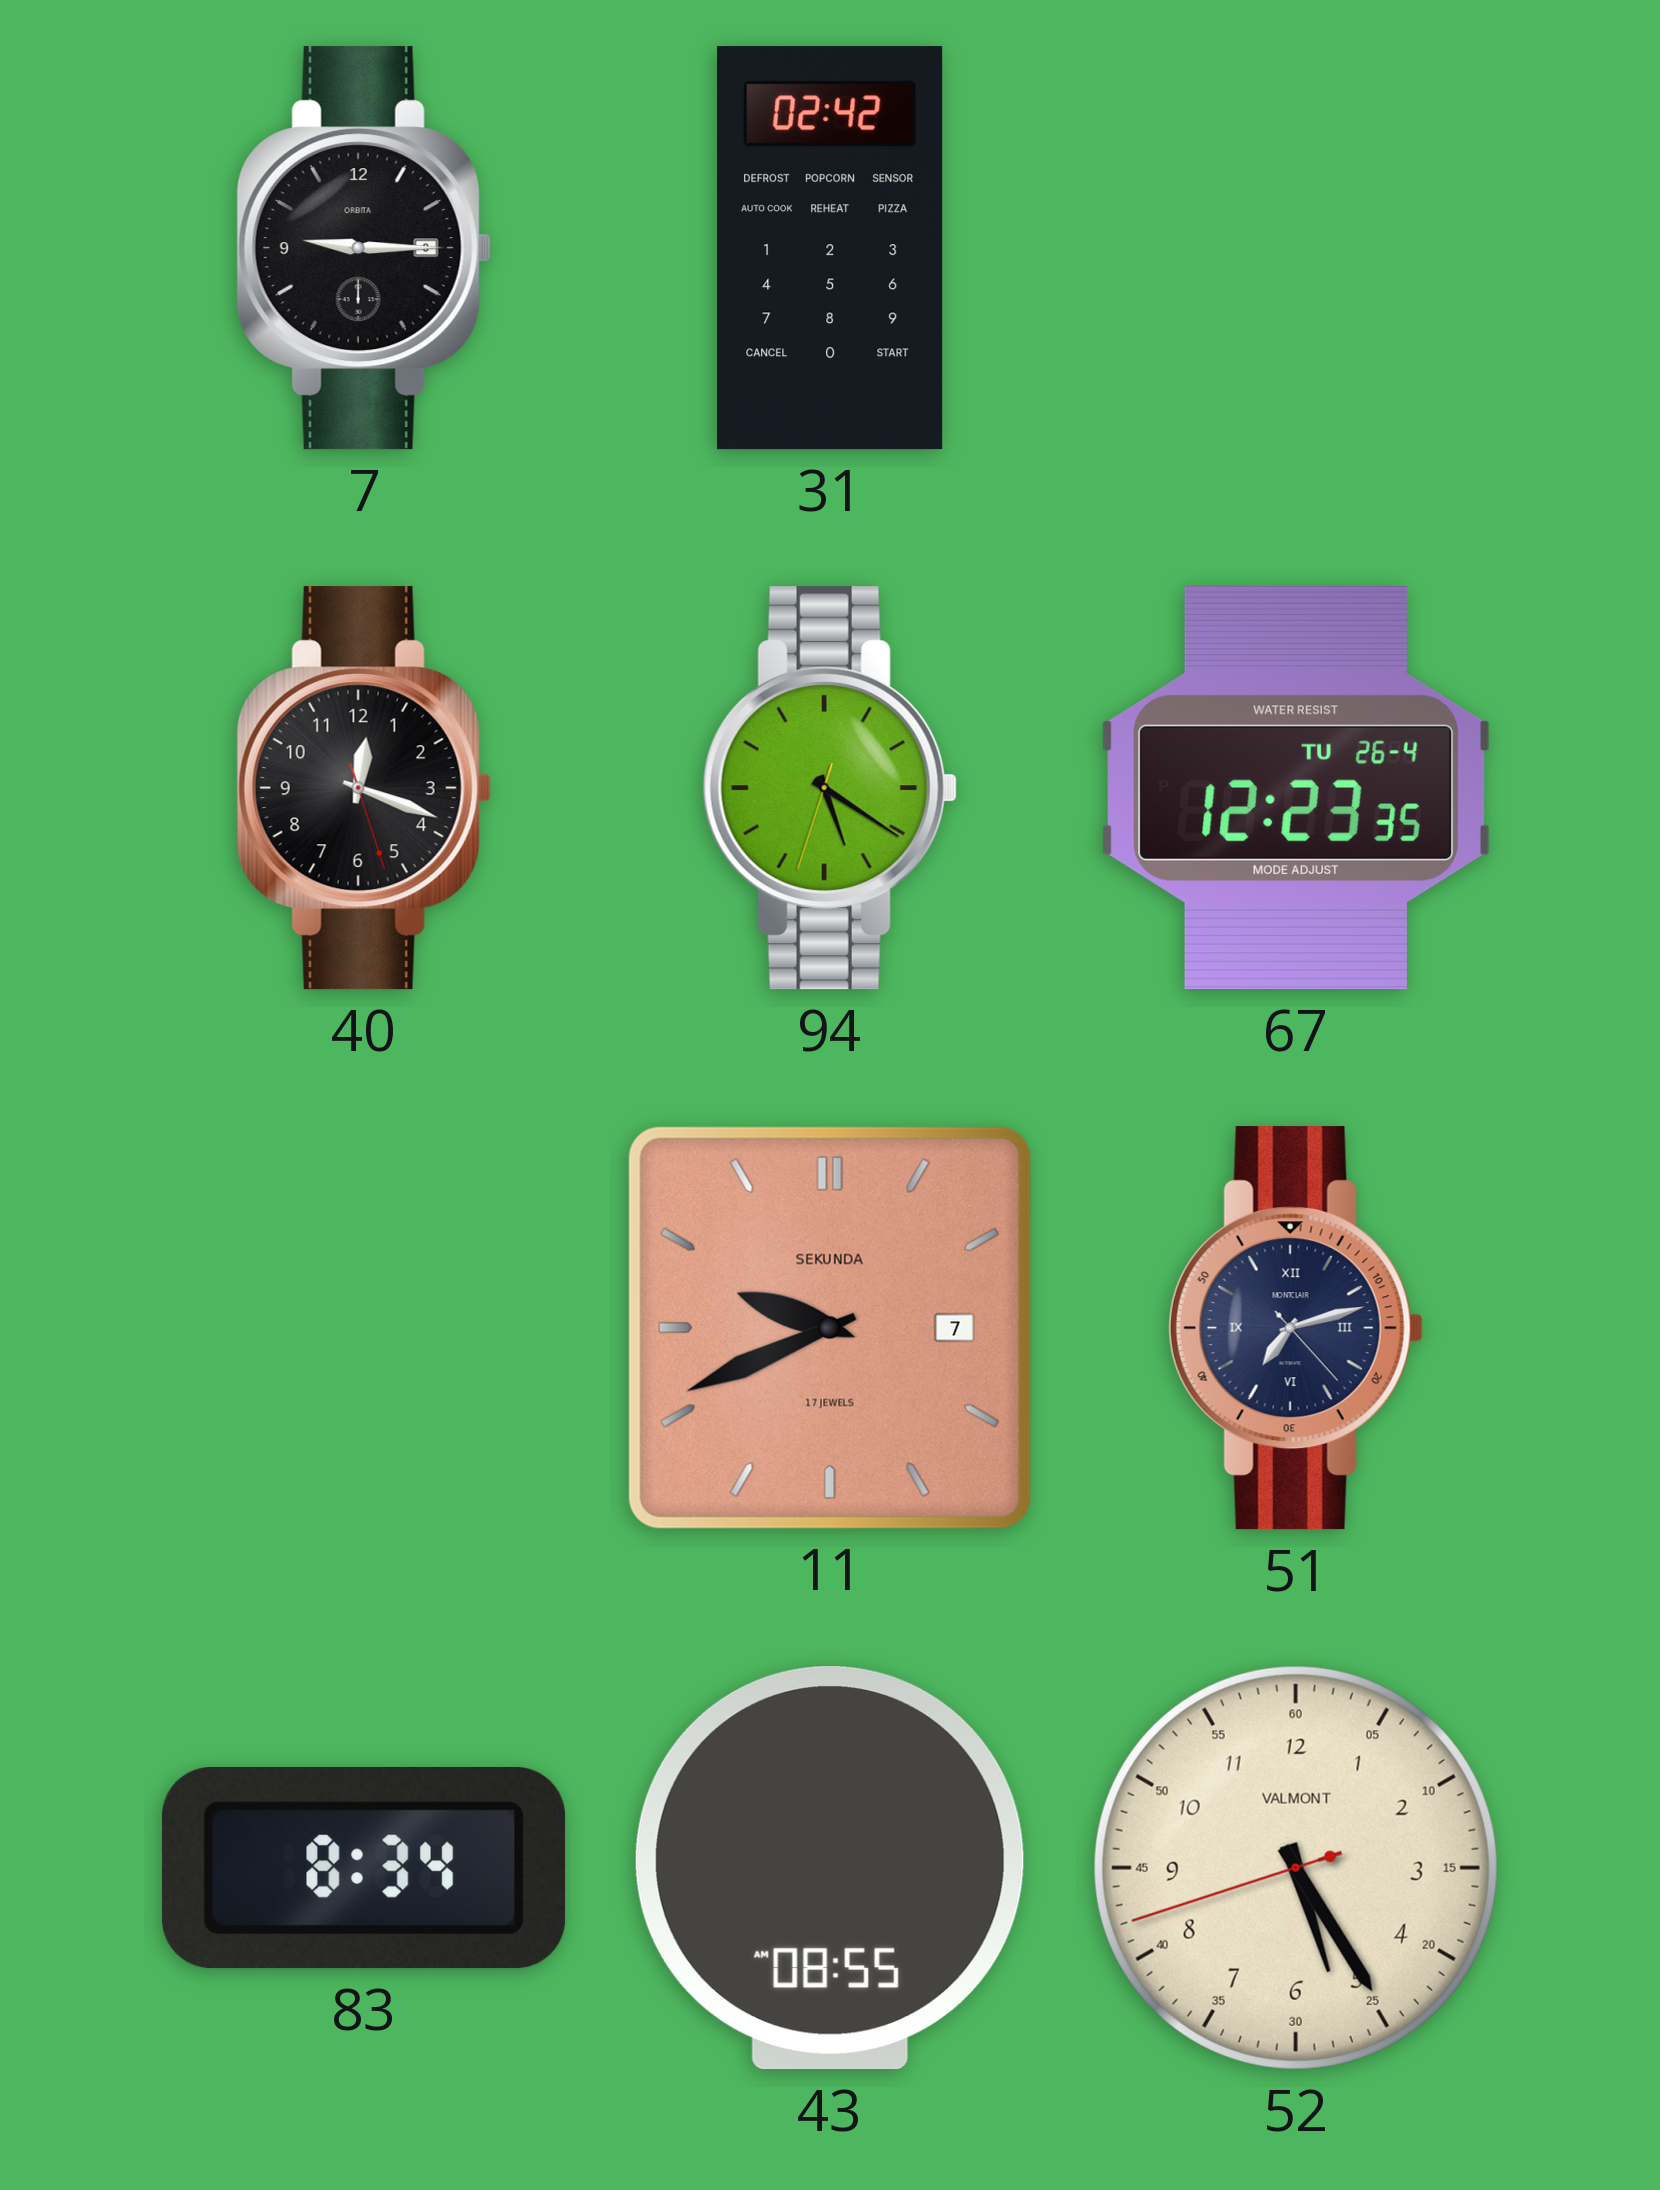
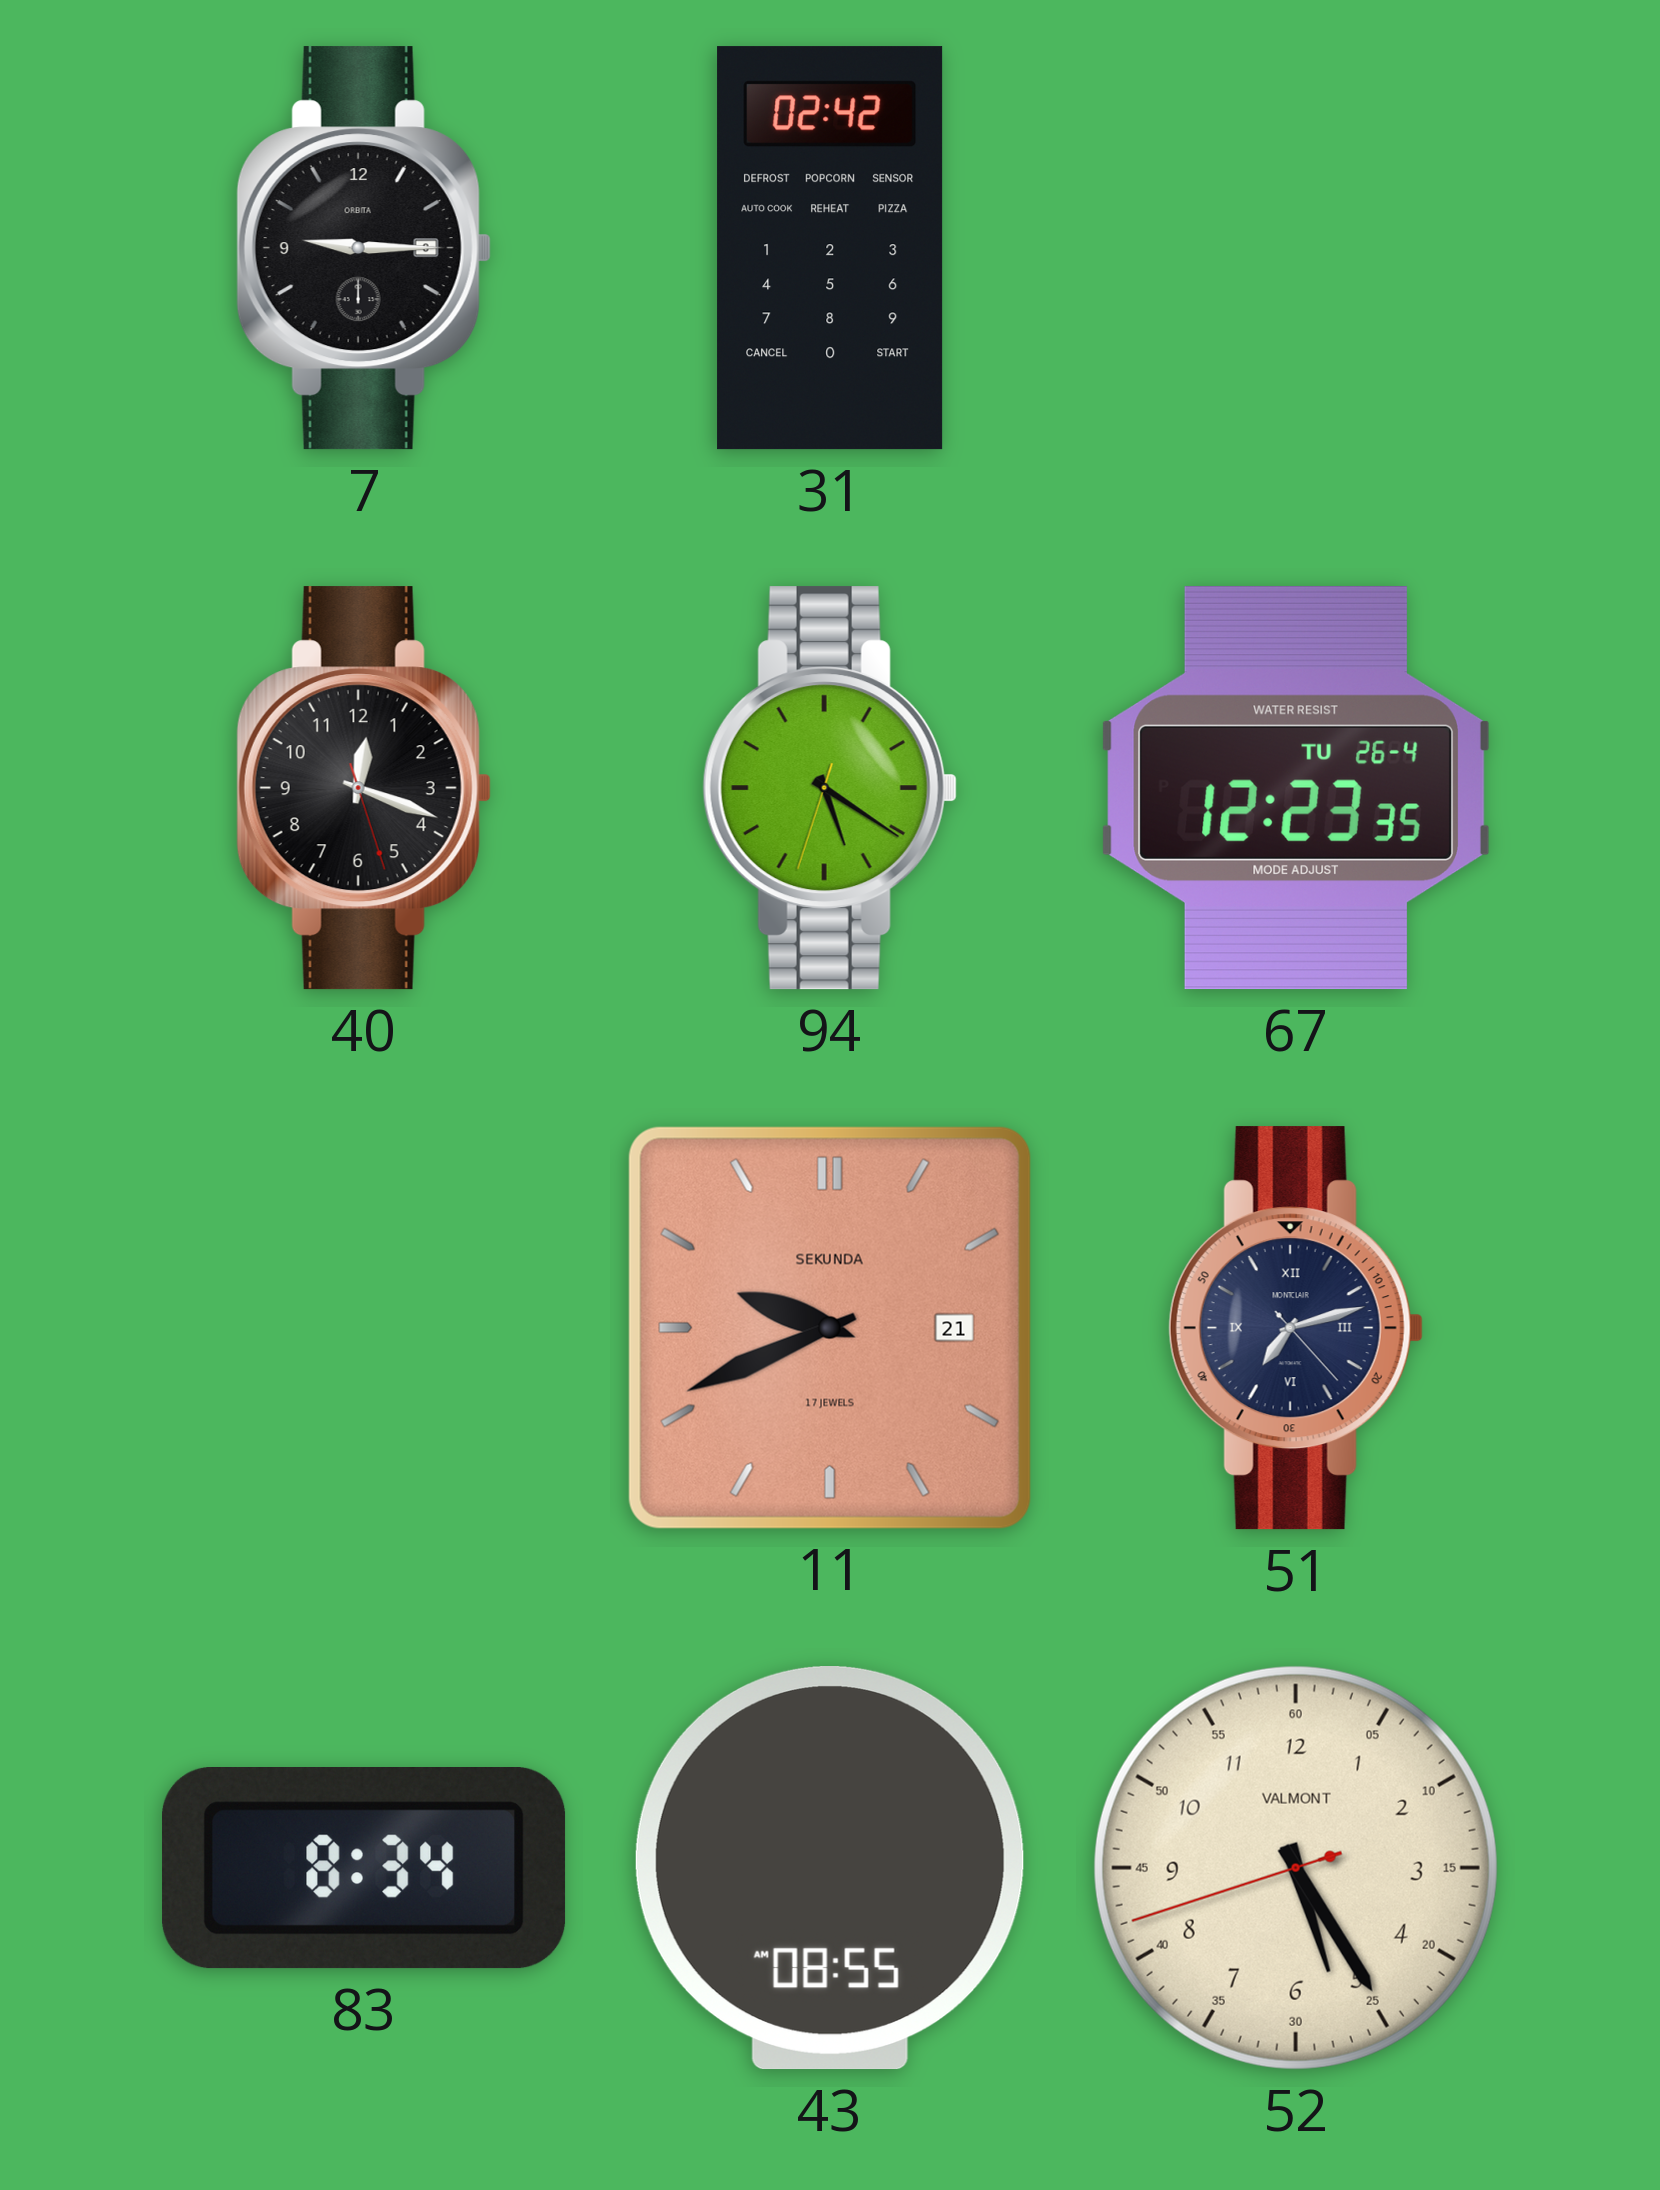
11 date: 7 -> 21 (830, 1328)
